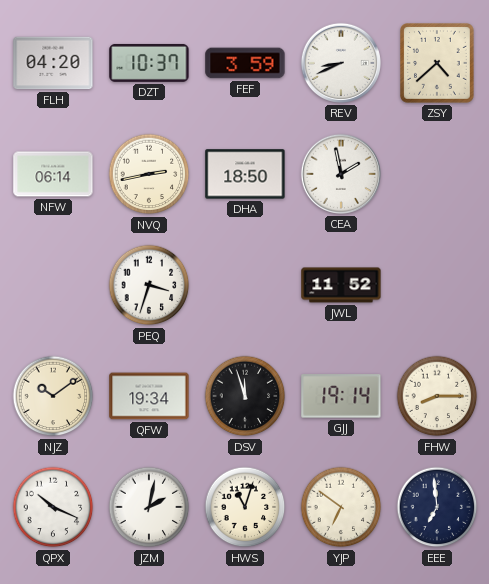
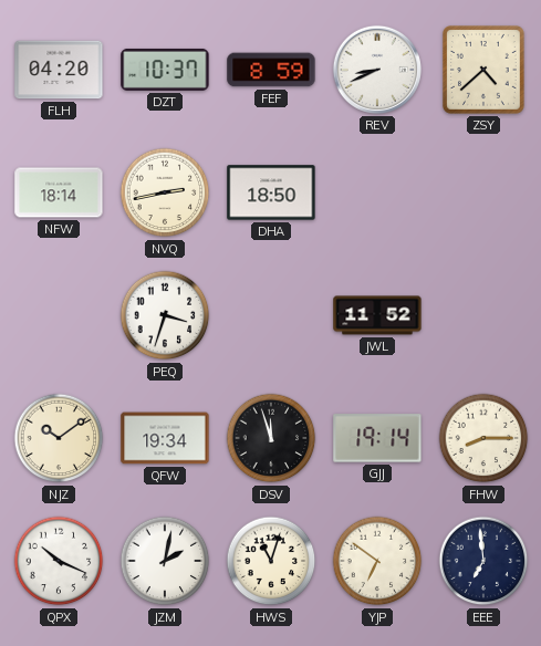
FEF: 3:59 -> 8:59 (271, 70)
NFW: 06:14 -> 18:14 (59, 192)
CEA: 1:58 -> none (341, 174)
